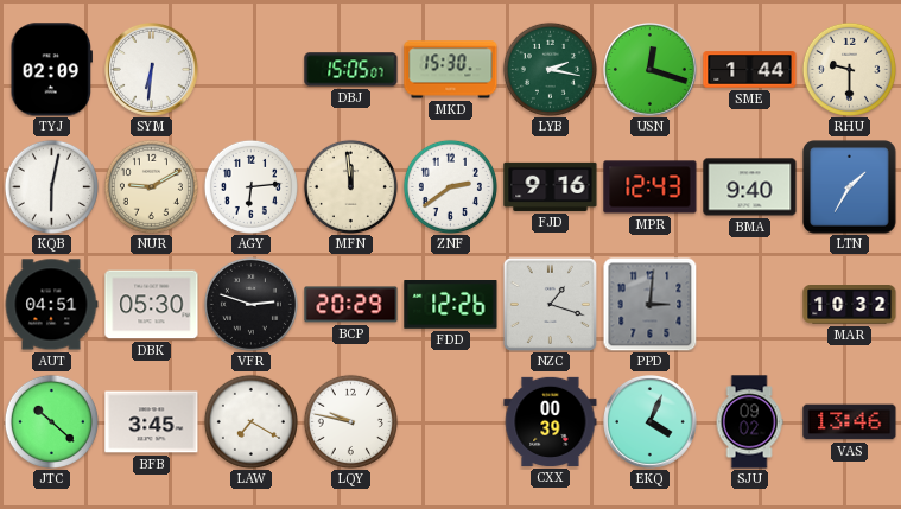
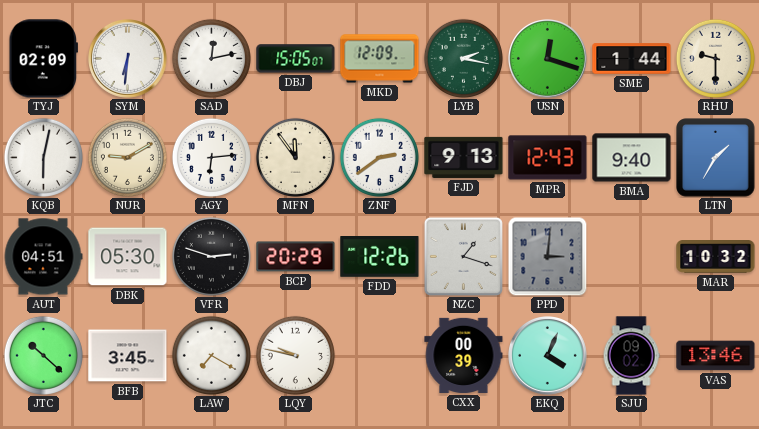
SAD: none -> 12:13 (211, 58)
MKD: 15:30 -> 12:09 (380, 59)
MFN: 11:59 -> 11:54 (295, 157)
FJD: 9:16 -> 9:13 (464, 157)
